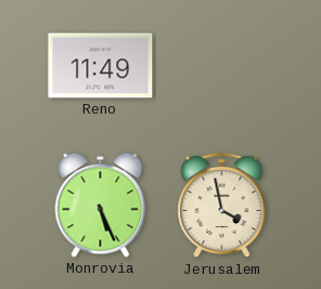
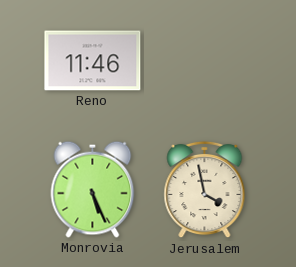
Reno: 11:49 -> 11:46 (93, 61)
